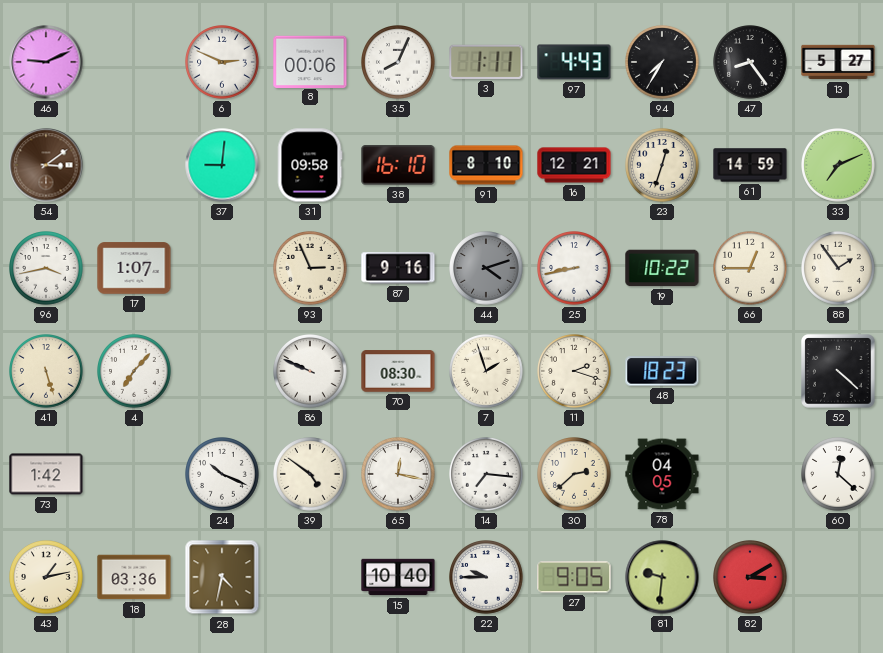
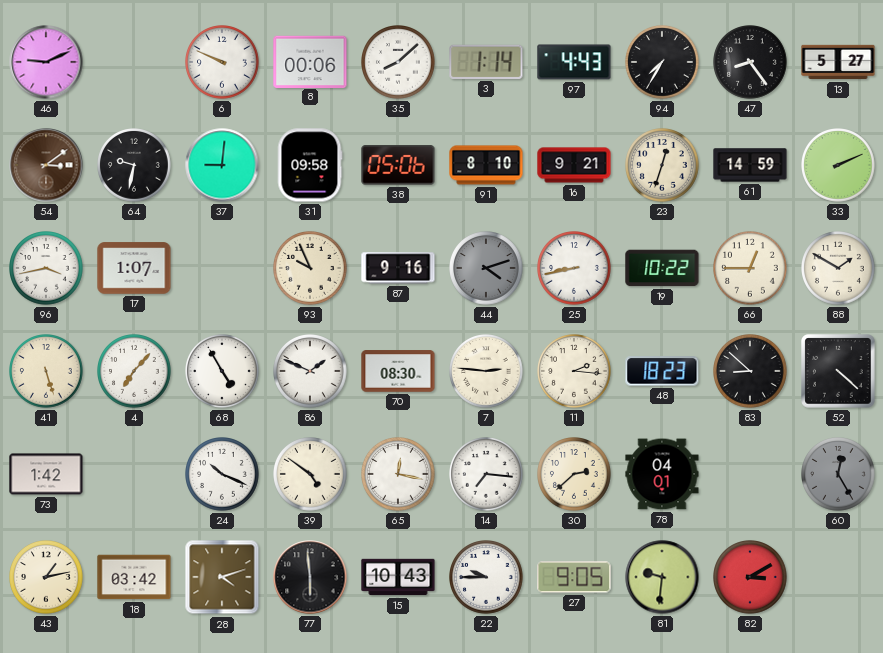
6: 2:49 -> 9:49 (222, 62)
35: 8:04 -> 8:08 (398, 62)
3: 1:11 -> 1:14 (486, 62)
64: none -> 9:32 (134, 165)
38: 16:10 -> 05:06 (398, 165)
16: 12:21 -> 9:21 (574, 165)
33: 7:11 -> 2:11 (838, 165)
93: 2:56 -> 9:56 (310, 268)
88: 1:54 -> 1:50 (838, 268)
68: none -> 4:55 (222, 371)
86: 9:49 -> 1:49 (310, 371)
7: 1:57 -> 2:46 (486, 371)
11: 2:18 -> 2:16 (574, 371)
83: none -> 8:52 (750, 371)
78: 04:05 -> 04:01 (662, 474)
60: 12:22 -> 12:25 (838, 474)
60 dial: white -> grey (838, 474)
18: 03:36 -> 03:42 (134, 577)
28: 4:32 -> 4:12 (222, 577)
77: none -> 5:59 (310, 577)
15: 10:40 -> 10:43 (398, 577)
